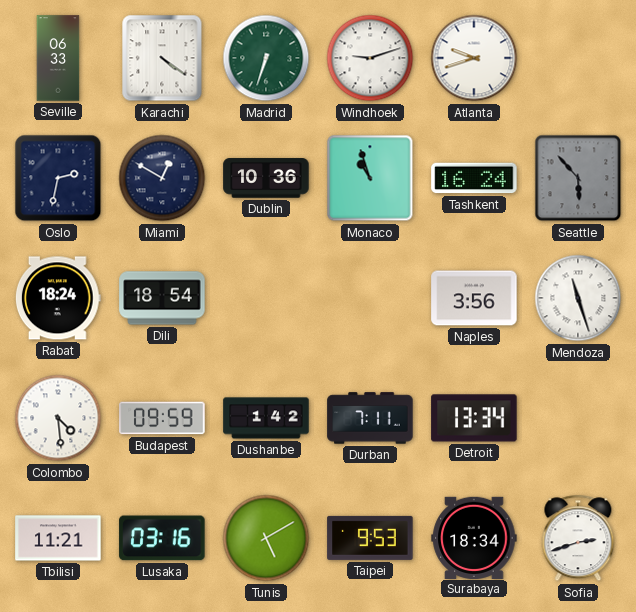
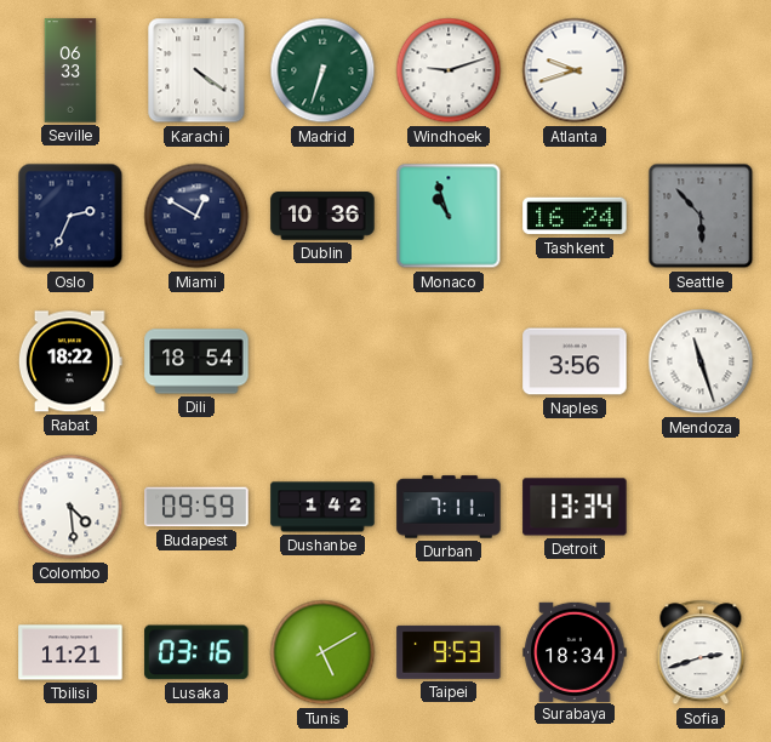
Oslo: 2:32 -> 2:34 (70, 216)
Rabat: 18:24 -> 18:22 (70, 361)
